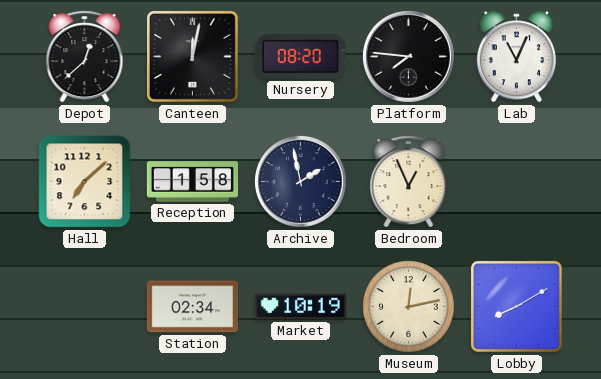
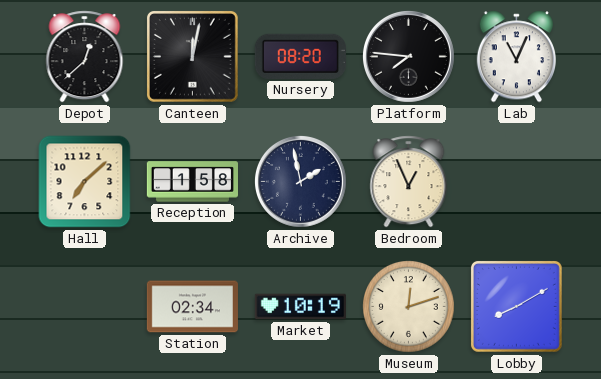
Museum: 12:13 -> 12:12 (409, 307)
